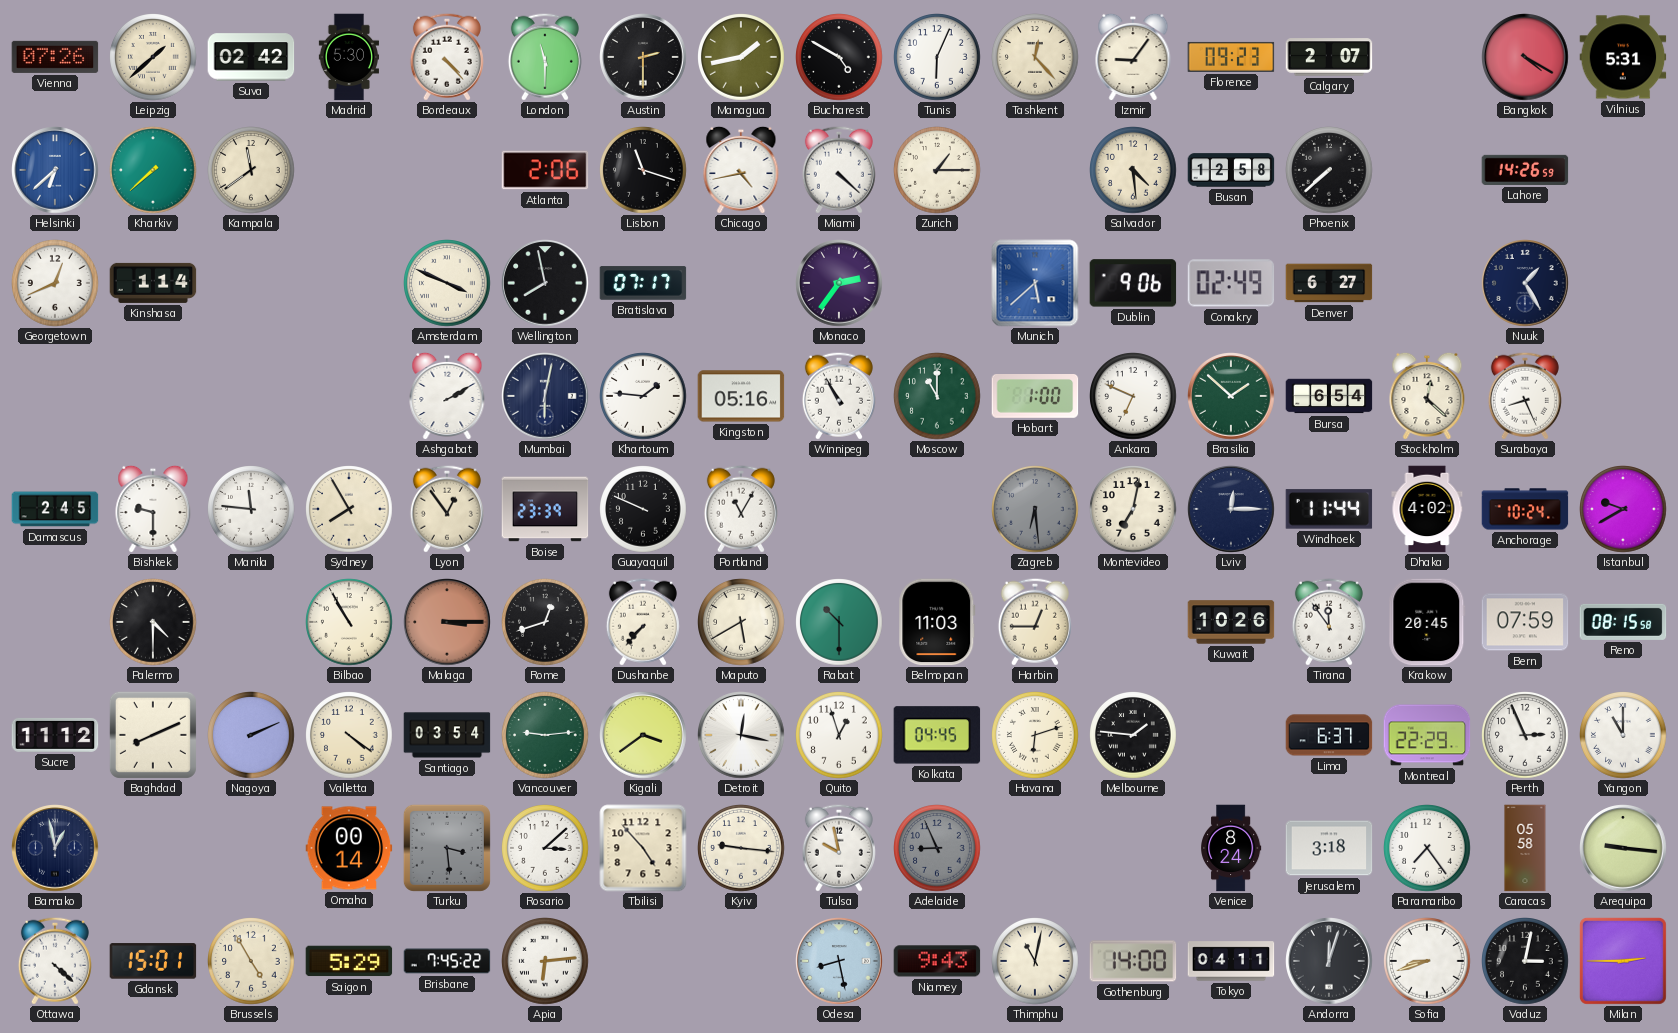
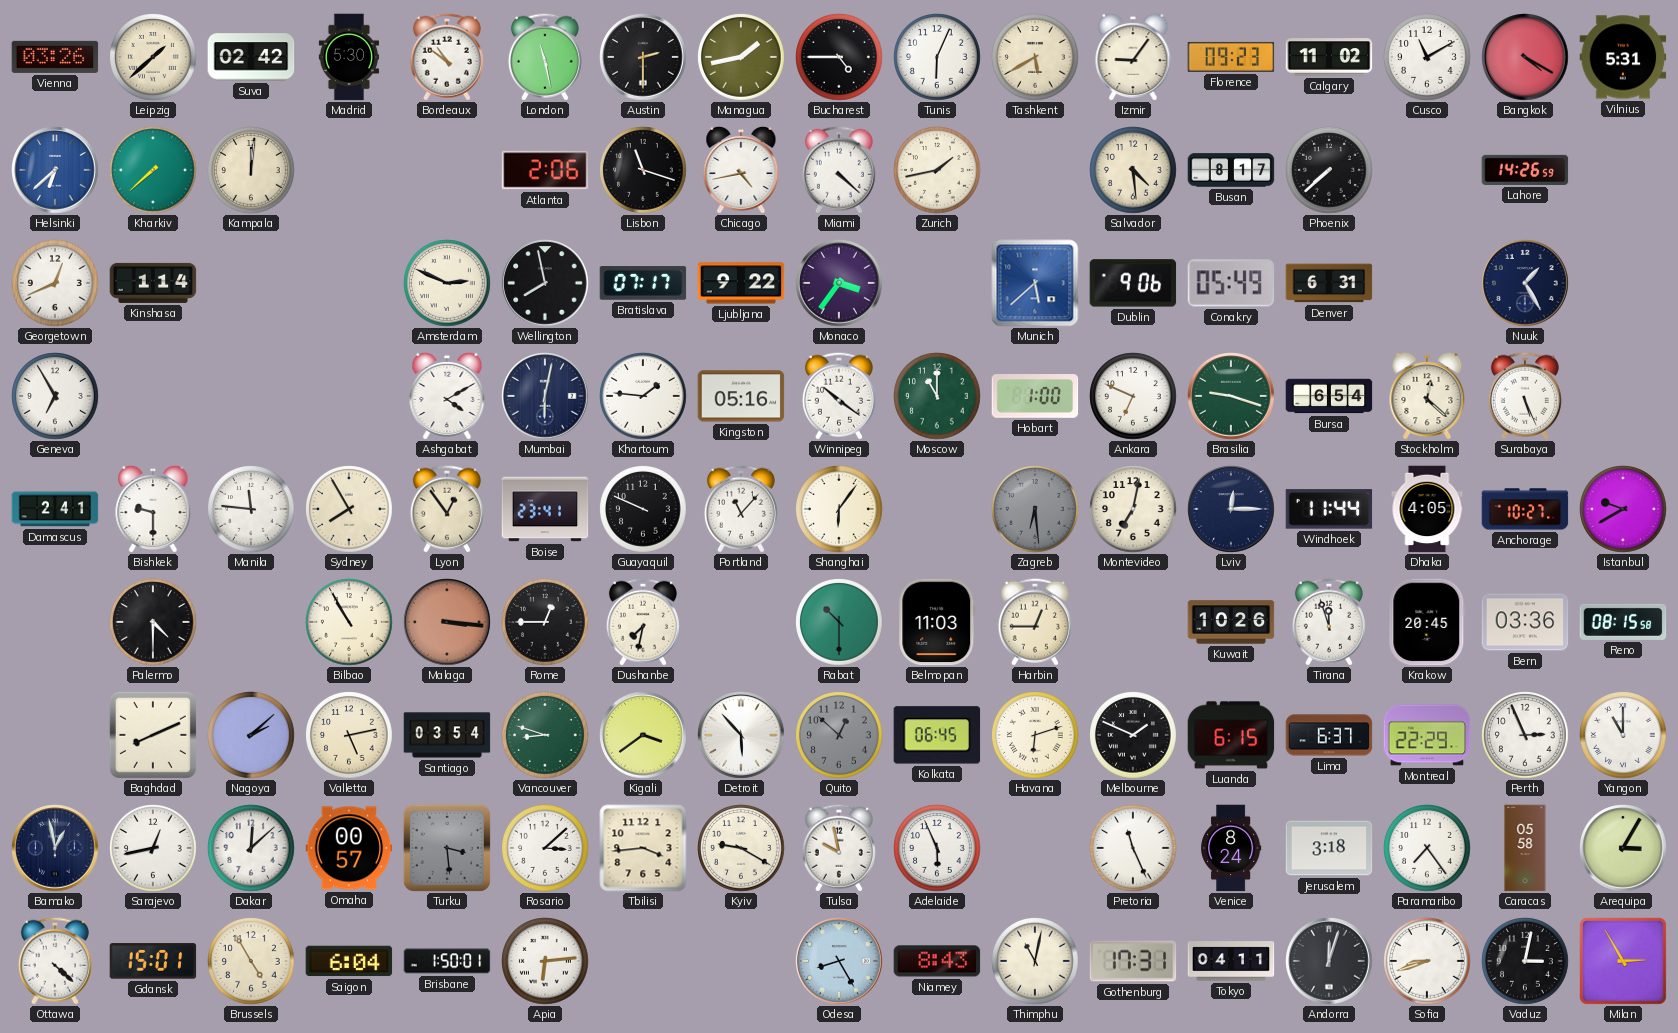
Vienna: 07:26 -> 03:26 (55, 57)
Bordeaux: 4:23 -> 10:51 (447, 57)
London: 11:30 -> 11:28 (545, 57)
Bucharest: 4:50 -> 4:45 (839, 57)
Tashkent: 12:23 -> 5:40 (1035, 57)
Calgary: 2:07 -> 11:02 (1329, 57)
Cusco: none -> 11:10 (1427, 57)
Kampala: 11:39 -> 12:01 (251, 170)
Zurich: 1:15 -> 1:43 (937, 170)
Busan: 12:58 -> 8:17 (1231, 170)
Amsterdam: 3:49 -> 2:49 (447, 283)
Ljubljana: none -> 9:22 (741, 283)
Monaco: 2:36 -> 3:36 (839, 283)
Conakry: 02:49 -> 05:49 (1231, 283)
Denver: 6:27 -> 6:31 (1329, 283)
Geneva: none -> 6:55 (55, 396)
Ashgabat: 2:10 -> 4:10 (447, 396)
Winnipeg: 10:55 -> 10:21 (839, 396)
Brasilia: 1:52 -> 9:18 (1231, 396)
Surabaya: 8:26 -> 5:26 (1525, 396)
Damascus: 2:45 -> 2:41 (55, 509)
Boise: 23:39 -> 23:41 (545, 509)
Portland: 11:05 -> 11:07 (741, 509)
Shanghai: none -> 6:06 (839, 509)
Dhaka: 4:02 -> 4:05 (1427, 509)
Anchorage: 10:24 -> 10:27 (1525, 509)
Malaga: 3:15 -> 3:16 (447, 622)
Rome: 12:42 -> 12:45 (545, 622)
Dushanbe: 7:37 -> 7:32 (643, 622)
Maputo: 5:40 -> none (741, 622)
Tirana: 11:54 -> 11:57 (1329, 622)
Bern: 07:59 -> 03:36 (1525, 622)
Sucre: 11:12 -> none (55, 735)
Nagoya: 2:11 -> 2:08 (251, 735)
Valletta: 4:21 -> 5:13 (349, 735)
Vancouver: 9:14 -> 8:48 (545, 735)
Detroit: 12:17 -> 5:53 (741, 735)
Quito: 12:57 -> 12:52 (839, 735)
Quito dial: white -> grey (839, 735)
Kolkata: 04:45 -> 06:45 (937, 735)
Melbourne: 1:46 -> 1:49 (1133, 735)
Luanda: none -> 6:15 (1231, 735)
Sarajevo: none -> 12:43 (153, 848)
Dakar: none -> 12:08 (251, 848)
Omaha: 00:14 -> 00:57 (349, 848)
Tbilisi: 4:53 -> 3:44 (643, 848)
Kyiv: 9:16 -> 9:20 (741, 848)
Adelaide: 8:56 -> 5:56 (937, 848)
Adelaide dial: grey -> white (937, 848)
Pretoria: none -> 11:26 (1133, 848)
Arequipa: 9:16 -> 3:05 (1623, 848)
Saigon: 5:29 -> 6:04 (349, 961)
Brisbane: 7:45 -> 1:50 (447, 961)
Odesa: 8:28 -> 8:25 (839, 961)
Niamey: 9:43 -> 8:43 (937, 961)
Gothenburg: 14:00 -> 17:31 (1133, 961)
Milan: 2:45 -> 2:55 (1623, 961)
